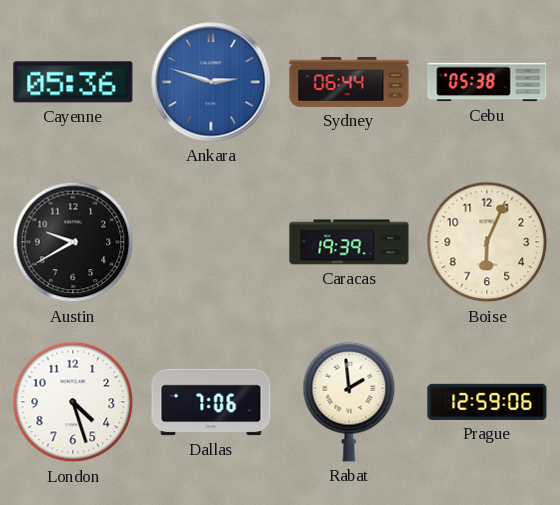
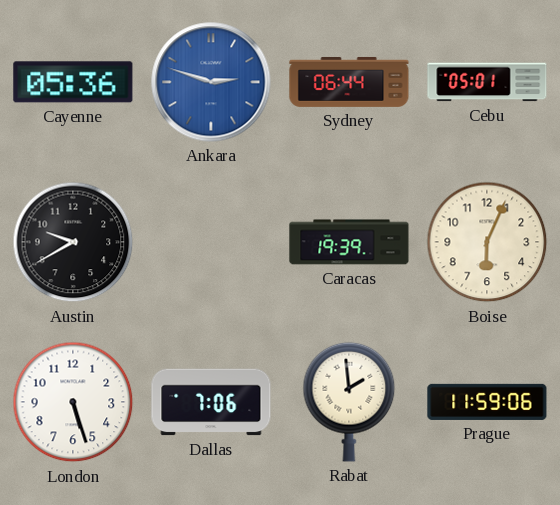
Cebu: 05:38 -> 05:01 (487, 82)
London: 4:27 -> 5:27 (73, 402)
Prague: 12:59 -> 11:59 (487, 402)
